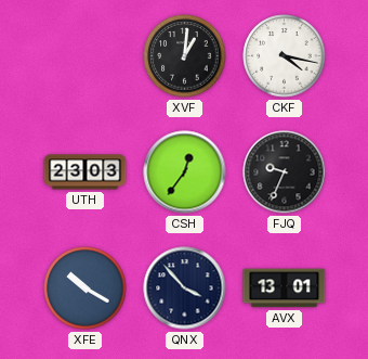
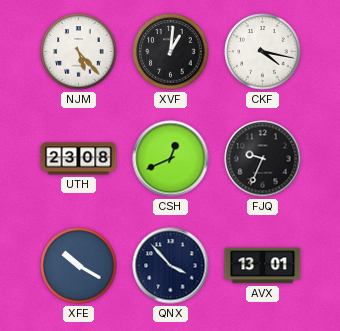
NJM: none -> 5:23 (79, 52)
UTH: 23:03 -> 23:08 (79, 159)
CSH: 12:36 -> 12:41 (171, 159)
